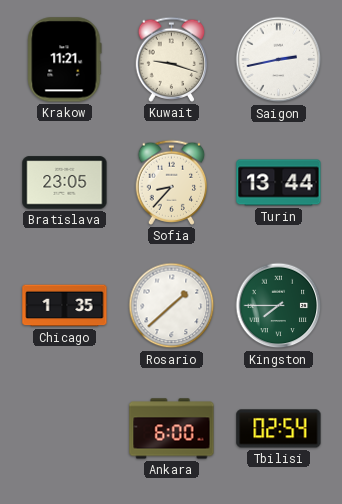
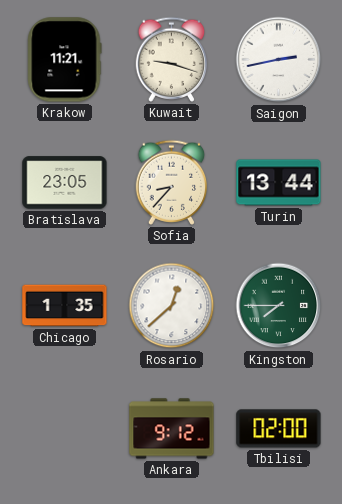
Rosario: 1:38 -> 12:38 (172, 306)
Ankara: 6:00 -> 9:12 (172, 429)
Tbilisi: 02:54 -> 02:00 (279, 429)
